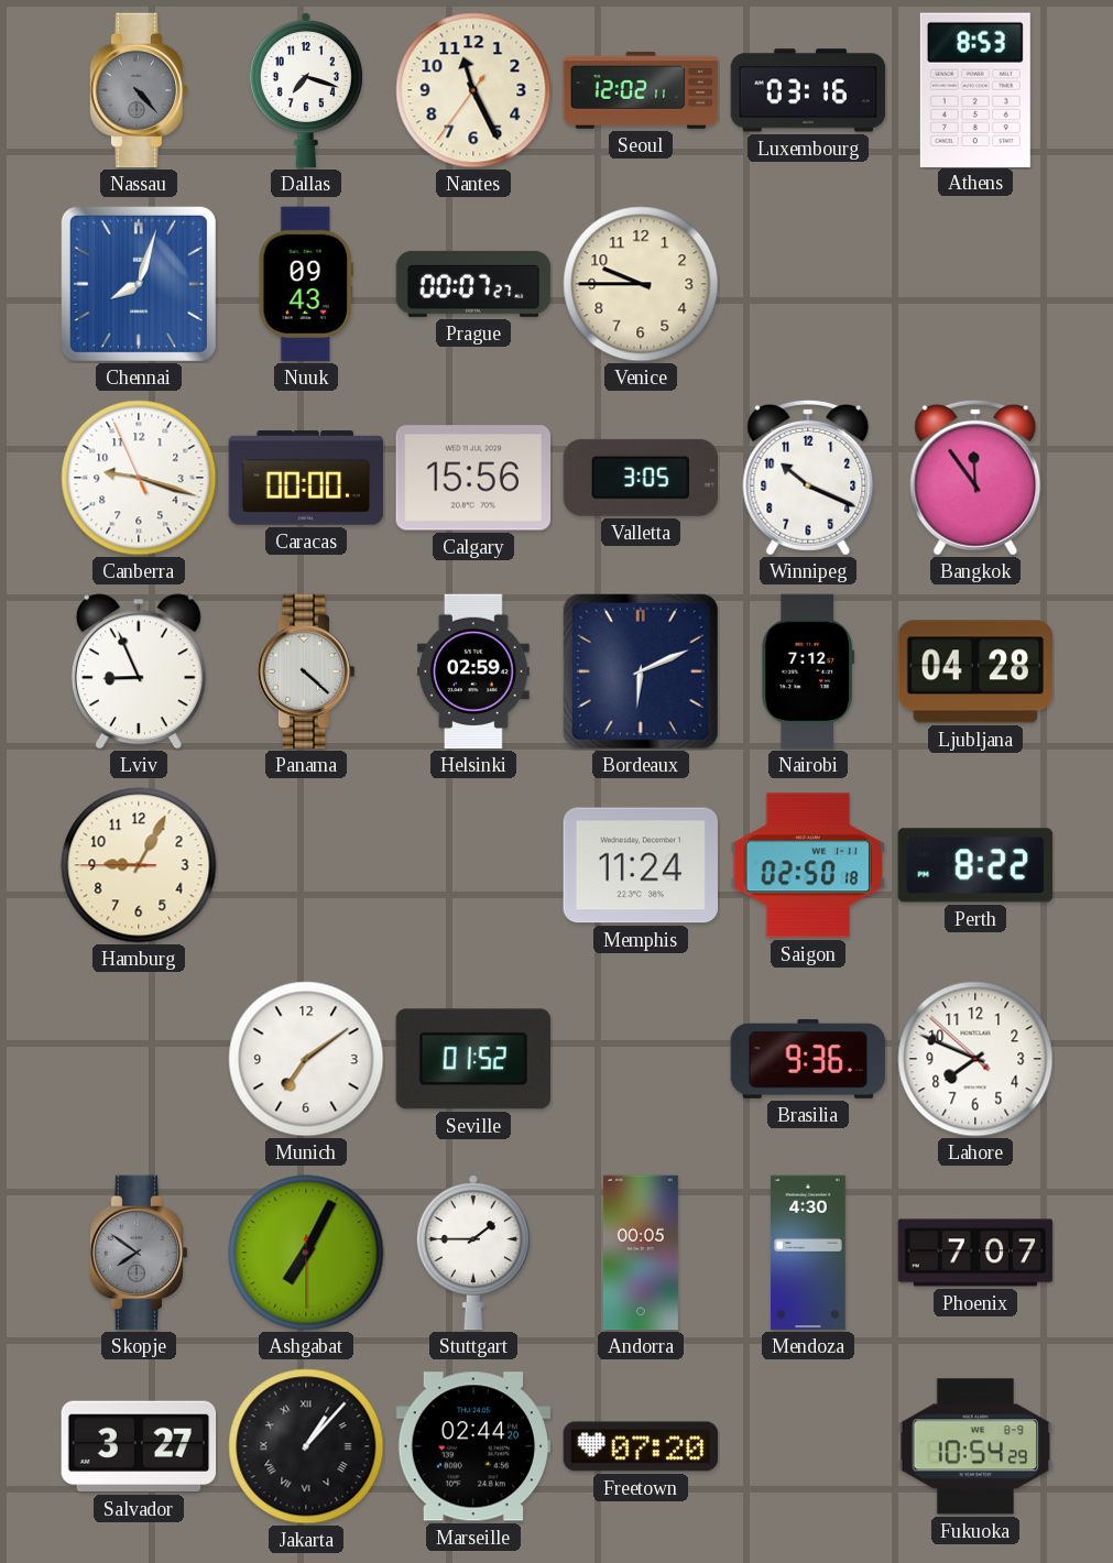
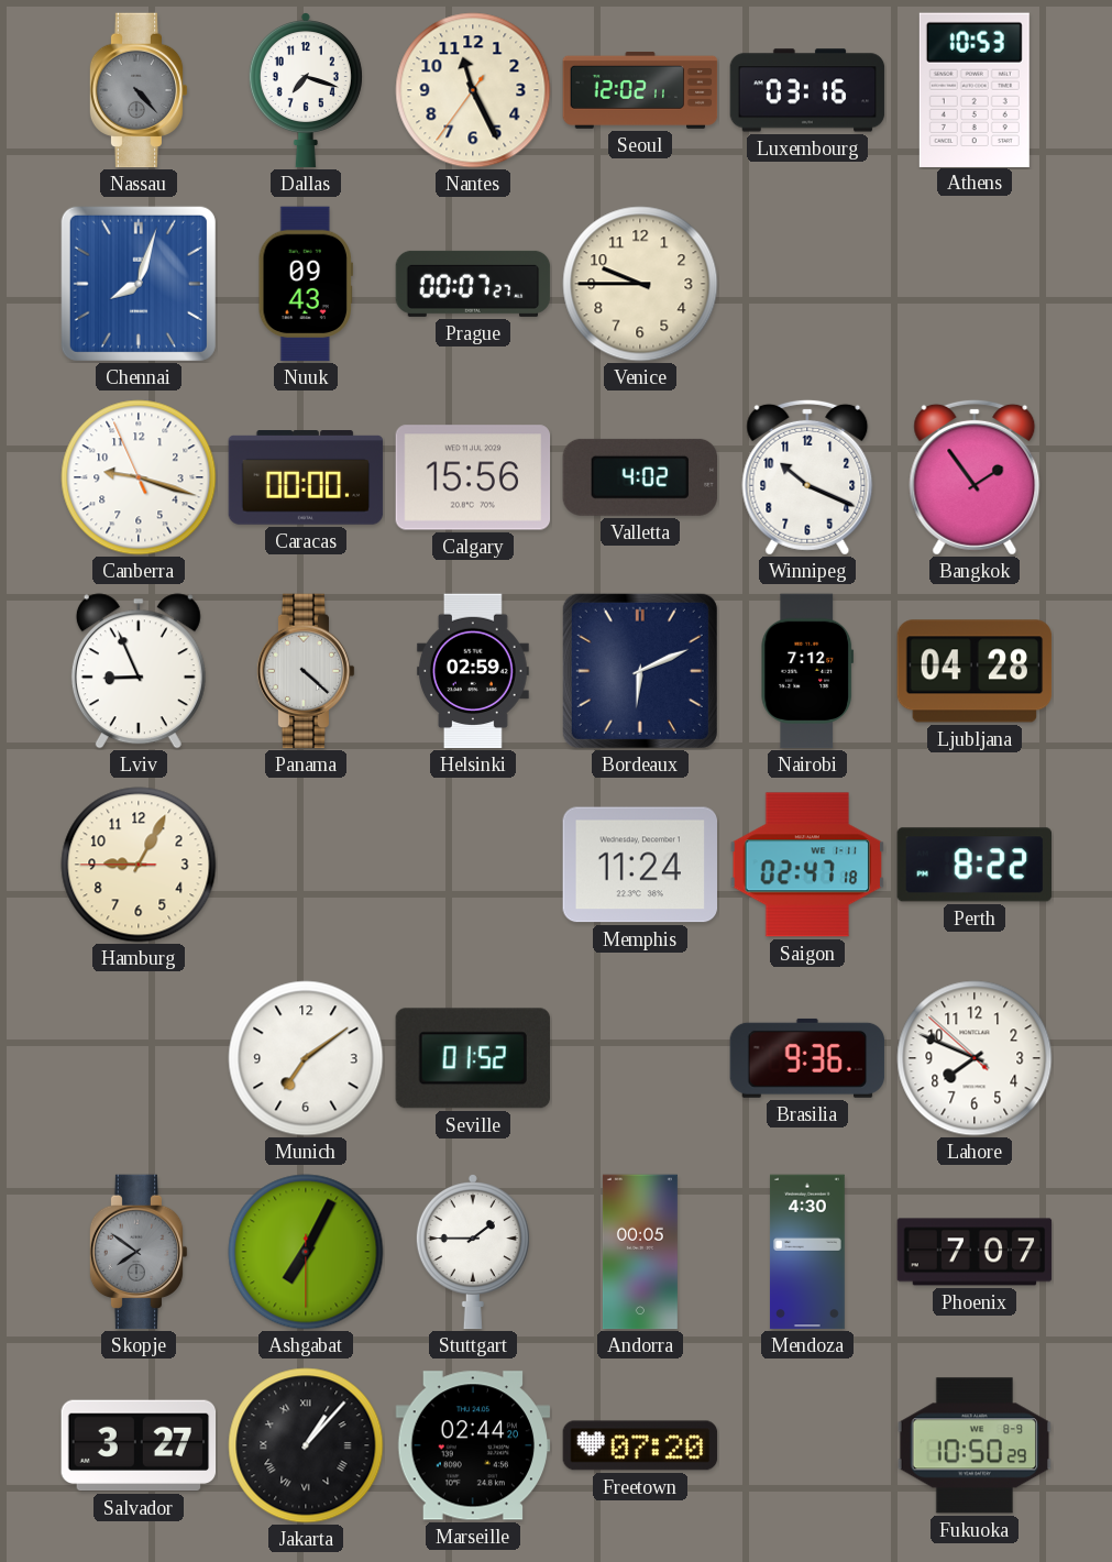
Athens: 8:53 -> 10:53 (975, 89)
Valletta: 3:05 -> 4:02 (639, 477)
Bangkok: 11:54 -> 1:54 (975, 477)
Saigon: 02:50 -> 02:47 (806, 865)
Fukuoka: 10:54 -> 10:50 (975, 1445)
